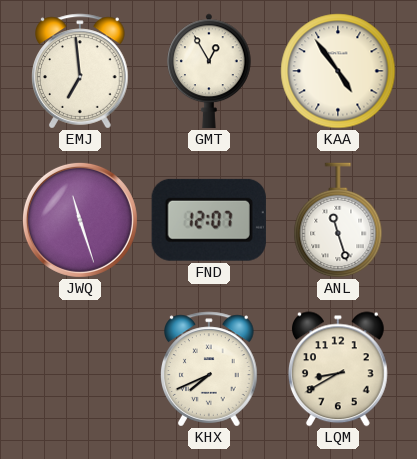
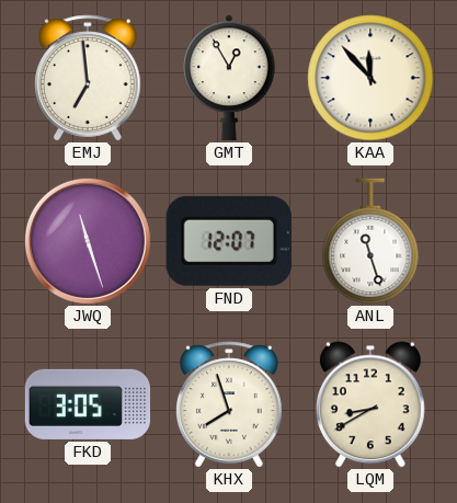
KAA: 4:54 -> 11:53 (370, 78)
FKD: none -> 3:05 (87, 404)
KHX: 7:41 -> 7:57 (230, 404)
